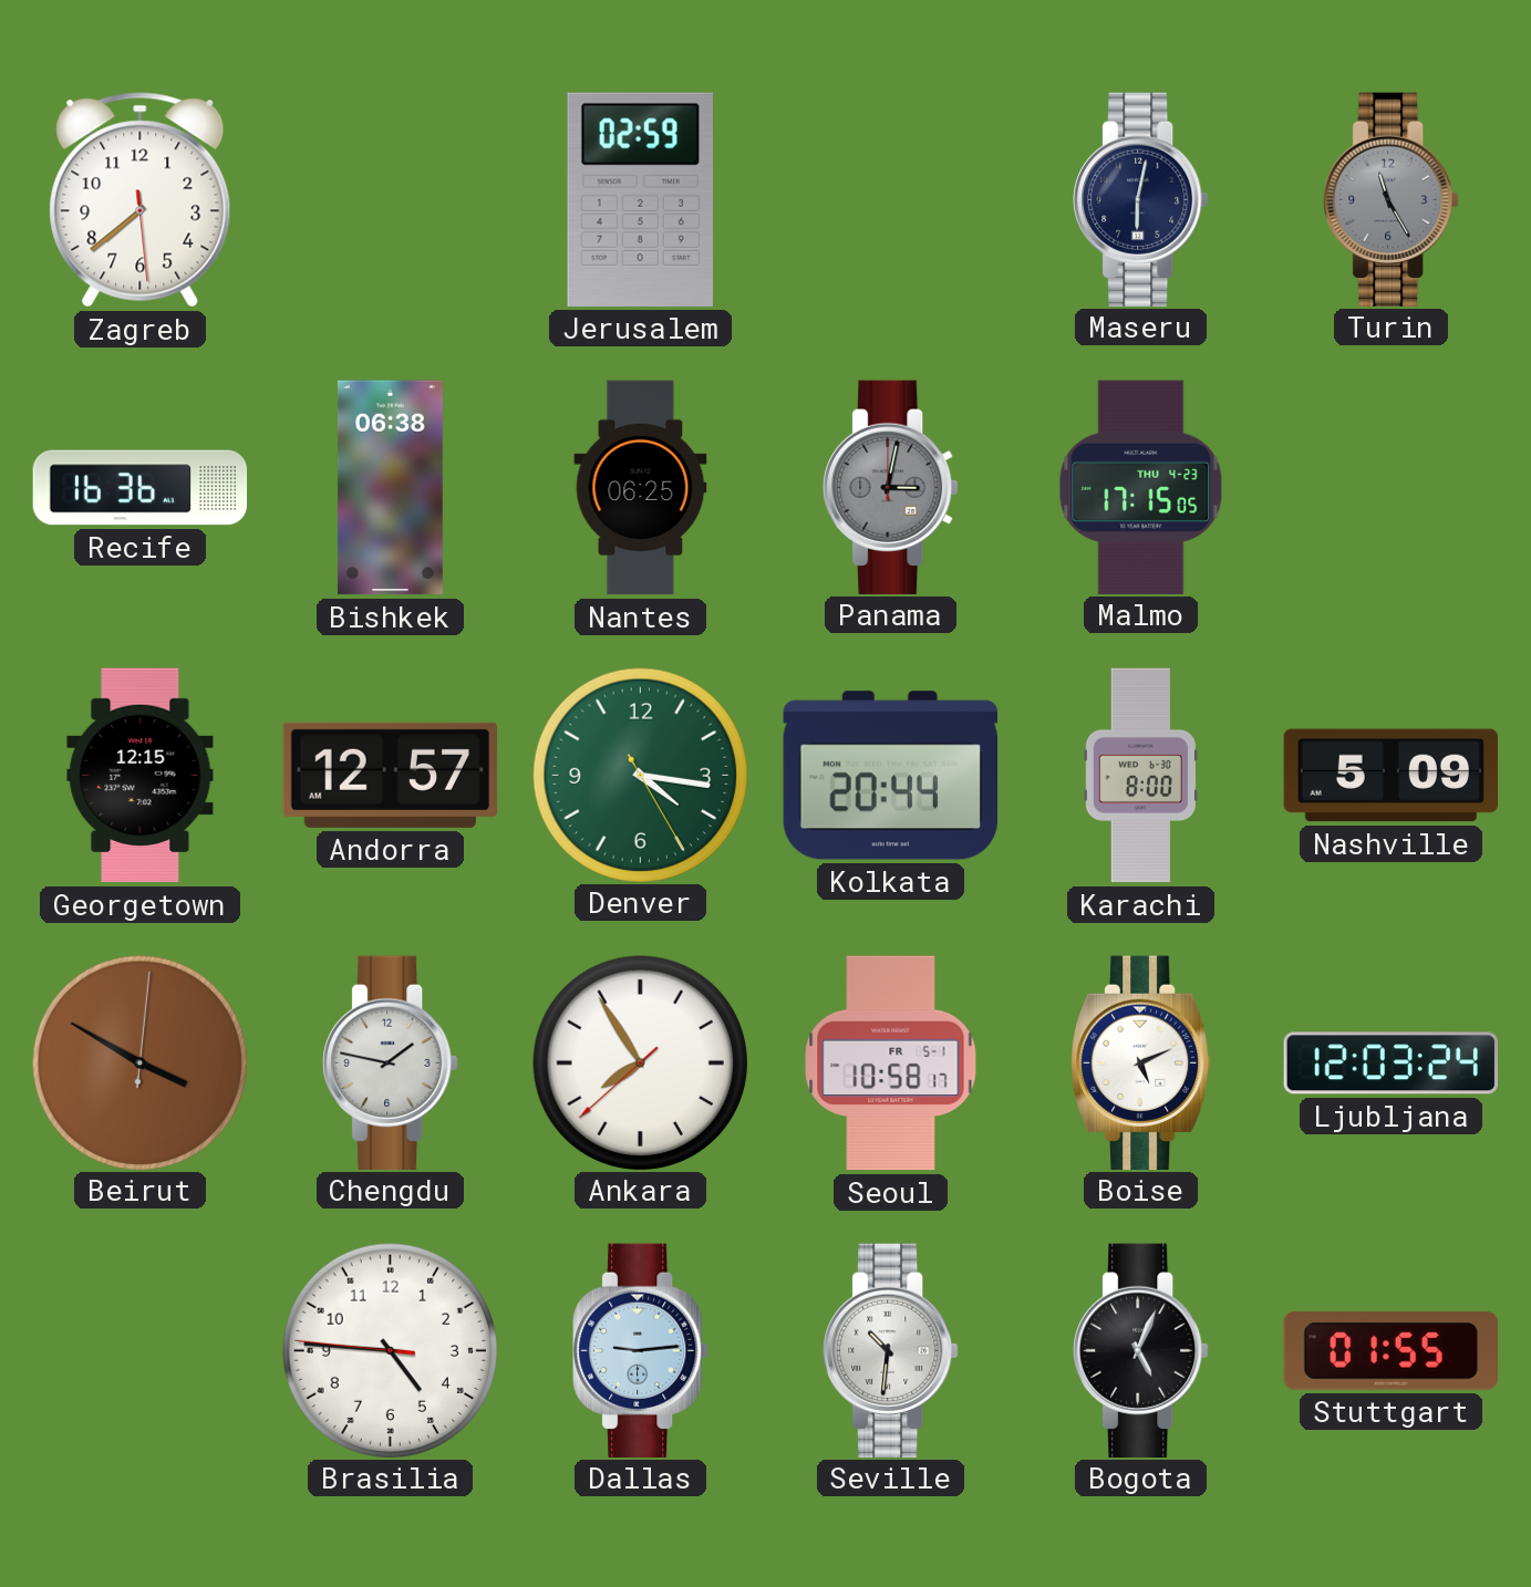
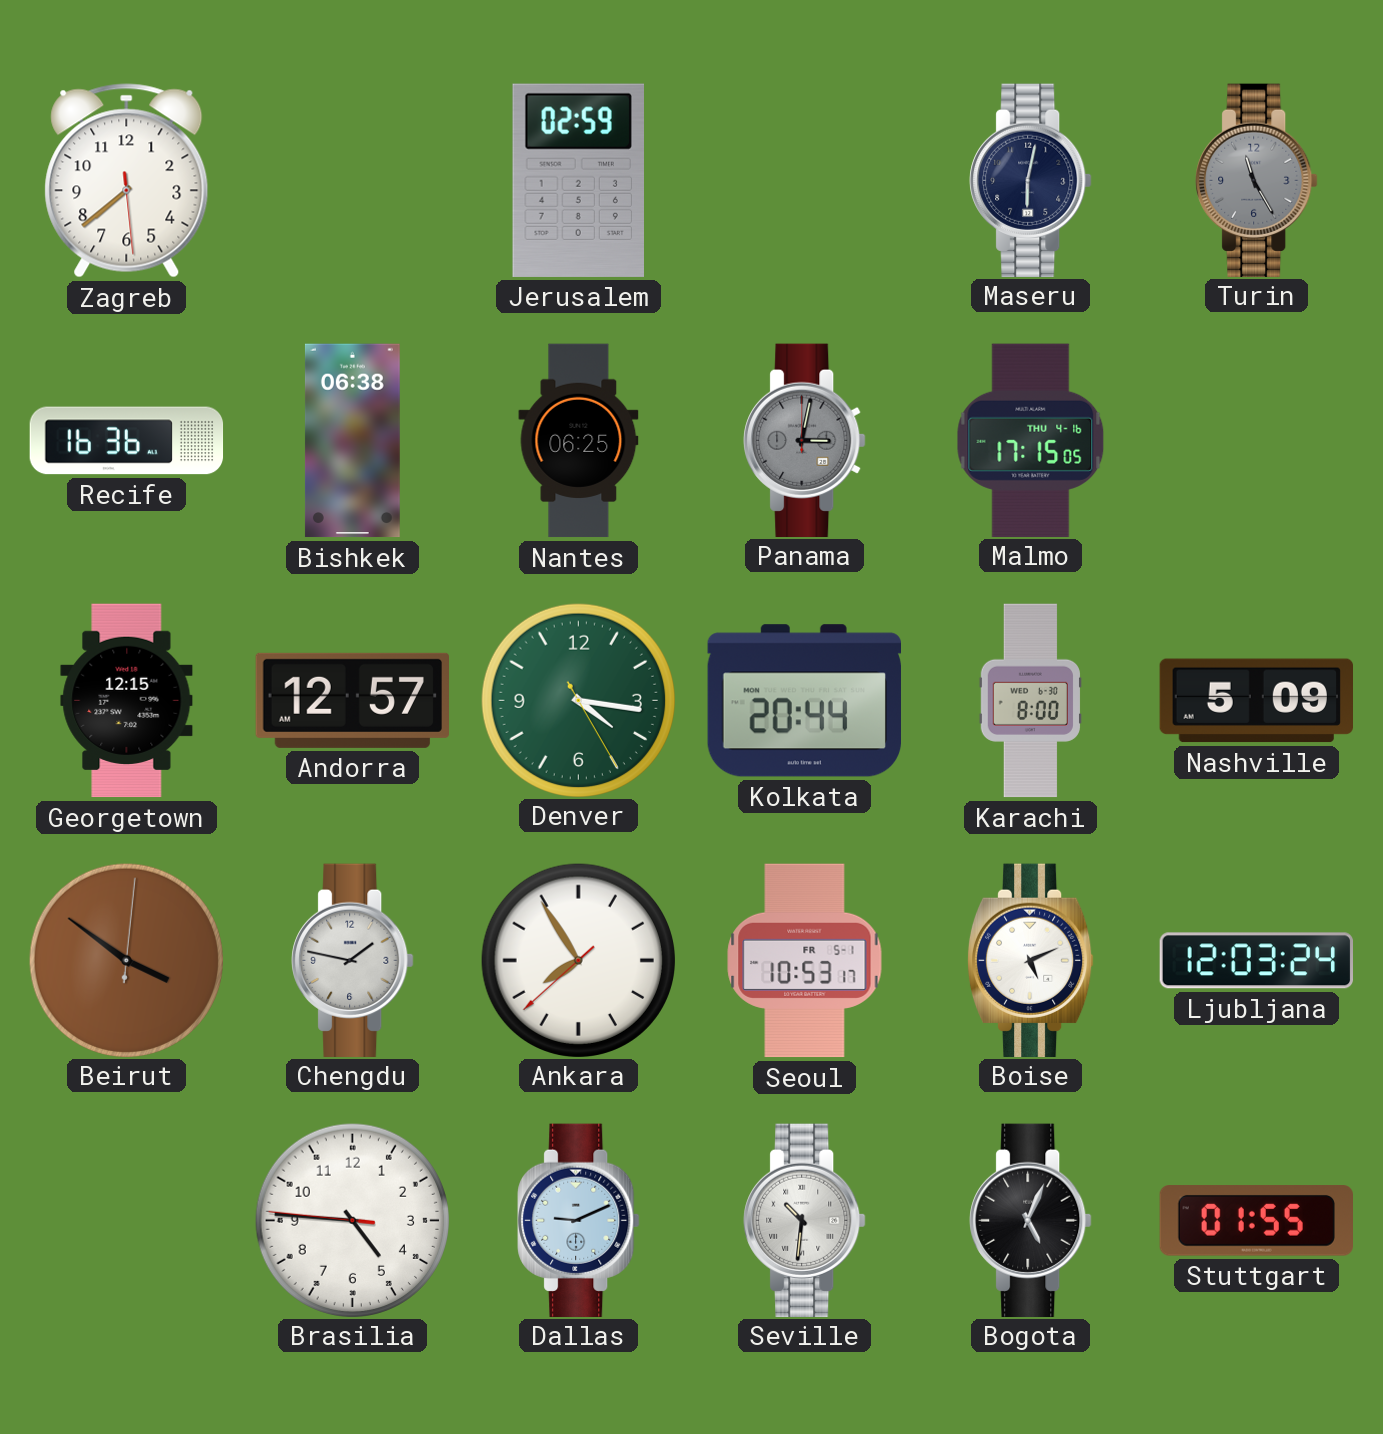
Malmo date: THU 4-23 -> THU 4-16 (1031, 440)
Beirut: 3:50 -> 3:51 (126, 960)
Seoul: 10:58 -> 10:53 (805, 961)
Dallas: 9:14 -> 9:11 (579, 1220)
